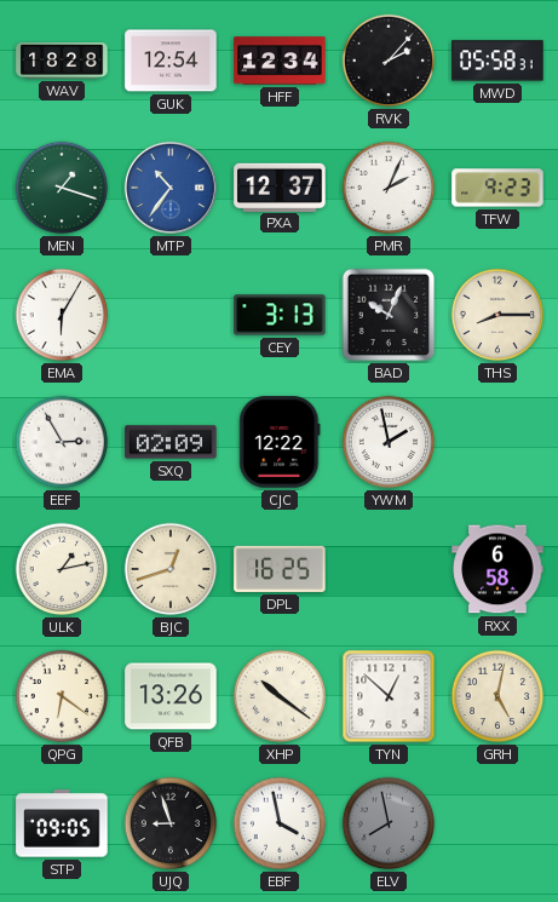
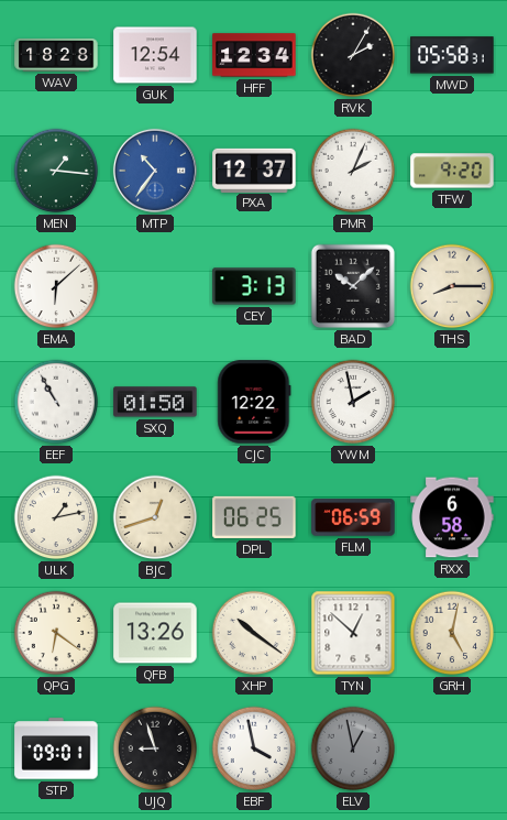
RVK: 2:07 -> 2:05 (353, 55)
MEN: 1:18 -> 1:16 (56, 171)
TFW: 9:23 -> 9:20 (452, 171)
EMA: 6:05 -> 6:08 (56, 286)
BAD: 10:04 -> 10:08 (353, 286)
EEF: 2:55 -> 10:55 (56, 402)
SXQ: 02:09 -> 01:50 (155, 402)
DPL: 16:25 -> 06:25 (254, 517)
FLM: none -> 06:59 (353, 517)
STP: 09:05 -> 09:01 (56, 748)
ELV: 7:58 -> 12:58 (353, 748)
